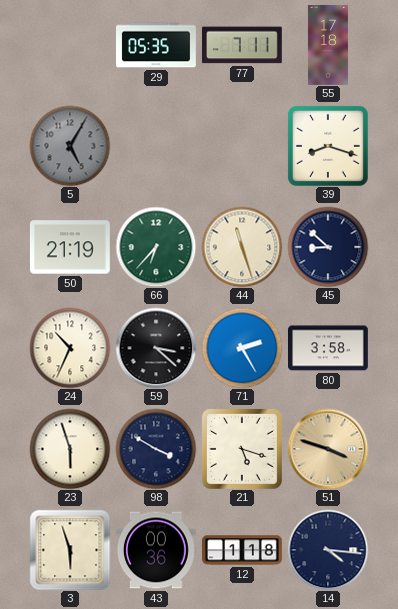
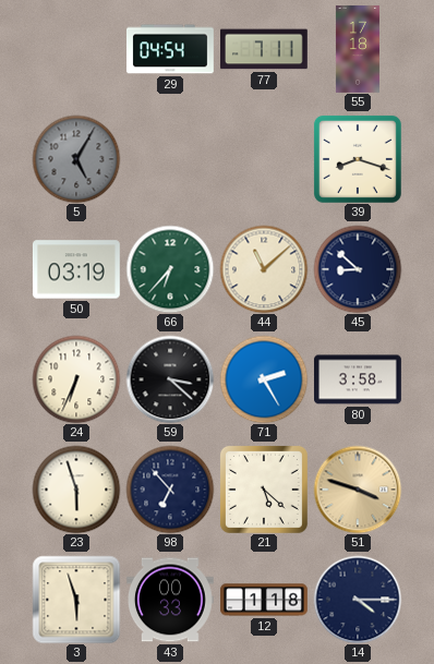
29: 05:35 -> 04:54 (171, 49)
50: 21:19 -> 03:19 (76, 269)
44: 11:27 -> 11:08 (264, 269)
24: 10:34 -> 6:34 (76, 379)
98: 3:50 -> 6:53 (170, 490)
21: 5:18 -> 5:22 (264, 490)
43: 00:36 -> 00:33 (171, 600)
14: 4:16 -> 4:15 (358, 600)
